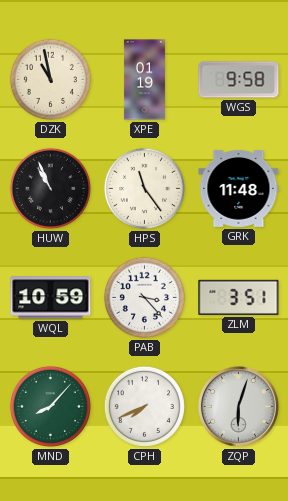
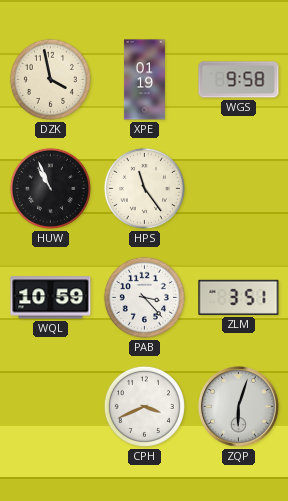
DZK: 10:58 -> 3:58 (50, 79)
GRK: 11:48 -> none (239, 188)
MND: 8:07 -> none (50, 406)
CPH: 7:41 -> 3:41 (144, 406)
